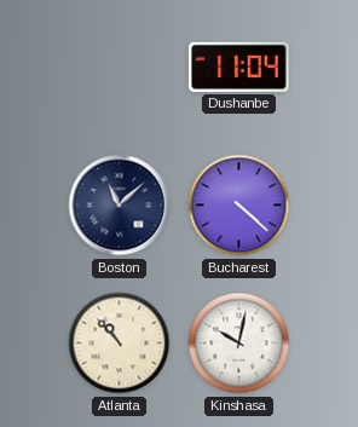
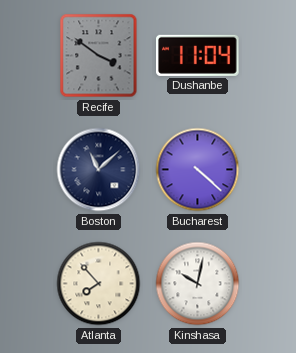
Recife: none -> 3:51 (99, 56)
Atlanta: 10:53 -> 7:53 (99, 284)
